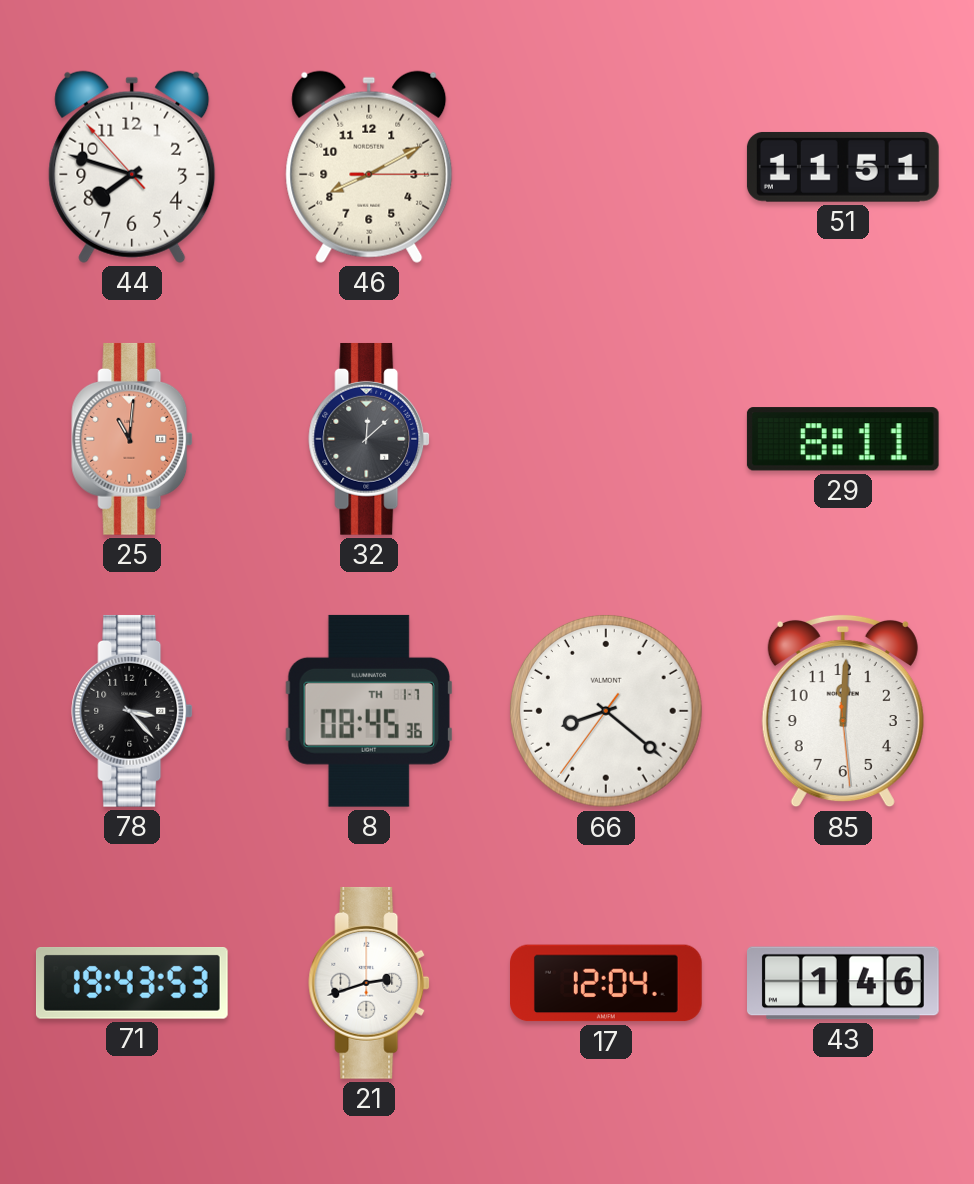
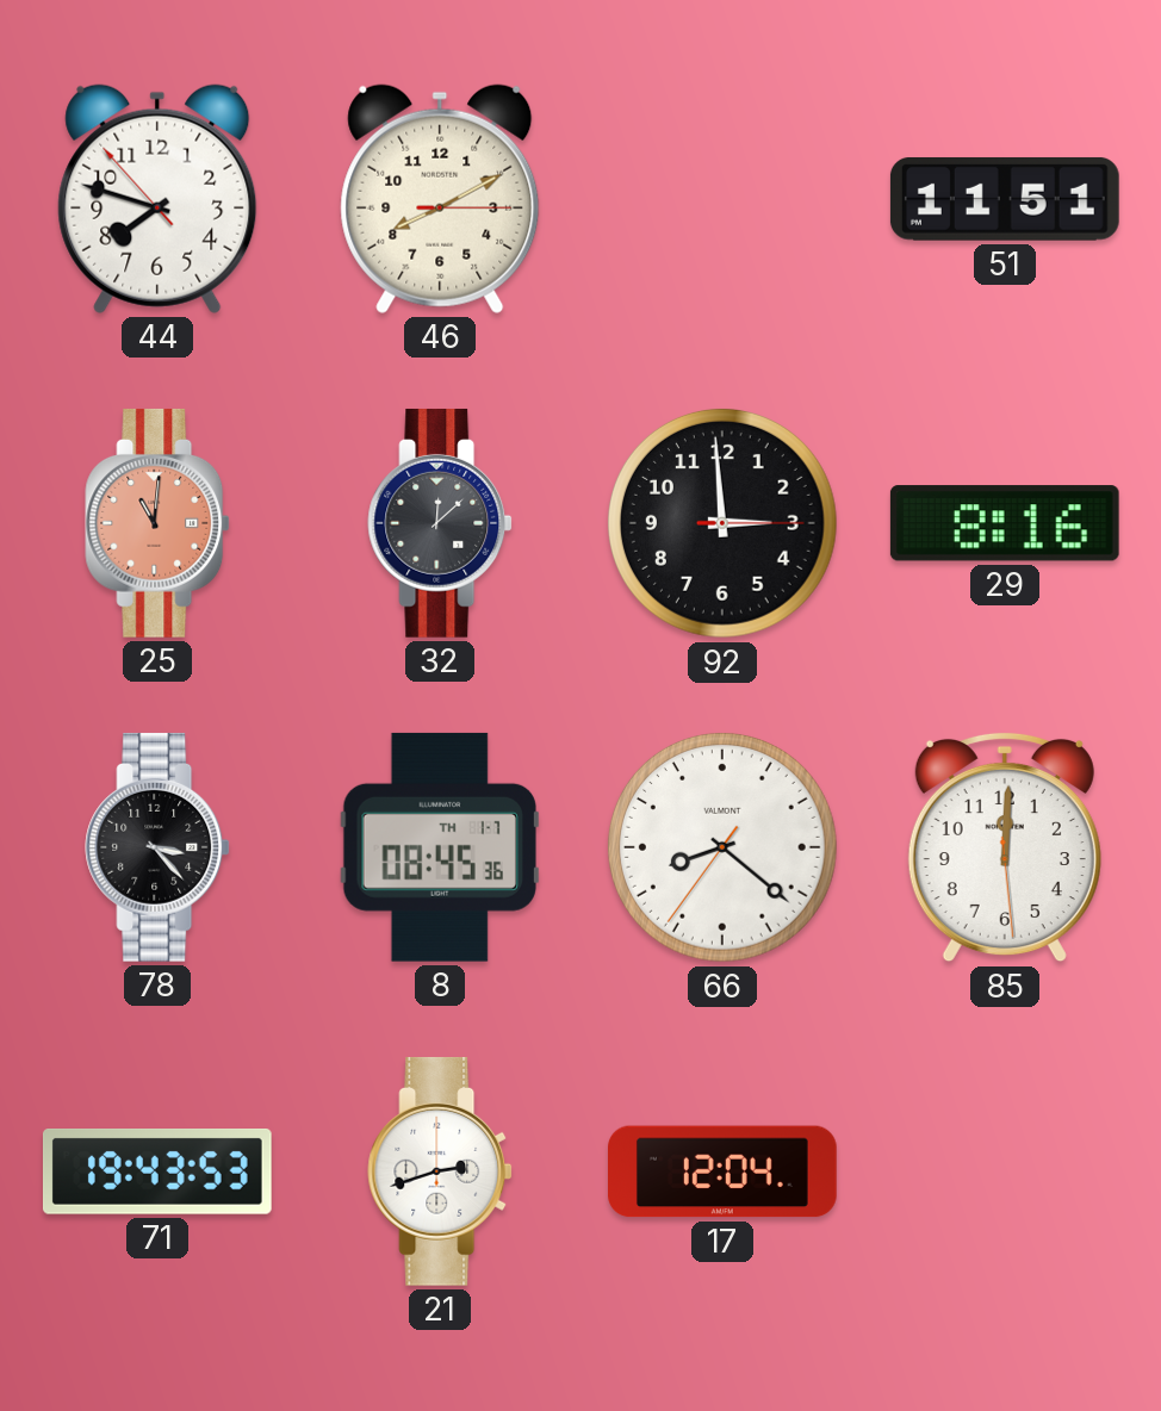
92: none -> 2:59 (722, 523)
29: 8:11 -> 8:16 (1005, 523)
43: 1:46 -> none (844, 983)
